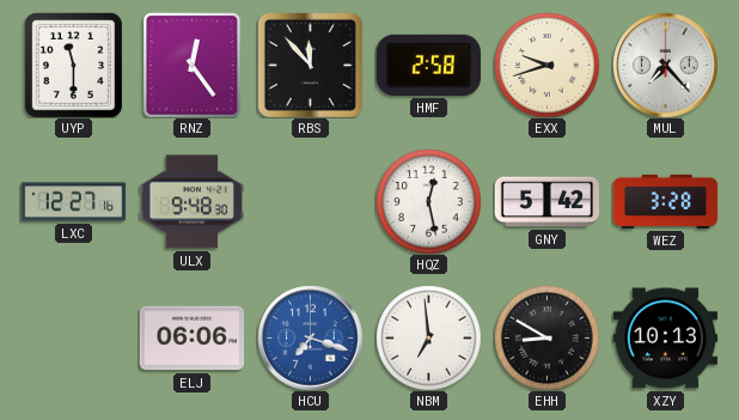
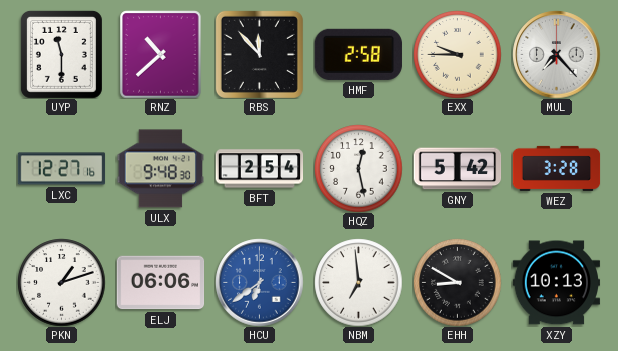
RNZ: 12:24 -> 10:38 (161, 54)
EXX: 9:42 -> 9:45 (457, 54)
BFT: none -> 2:54 (259, 169)
PKN: none -> 1:12 (61, 282)
HCU: 7:18 -> 6:39 (259, 282)
